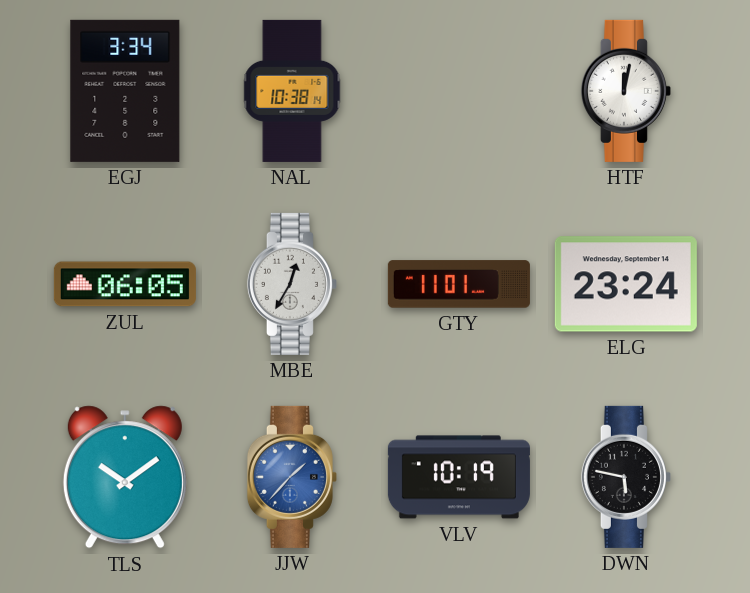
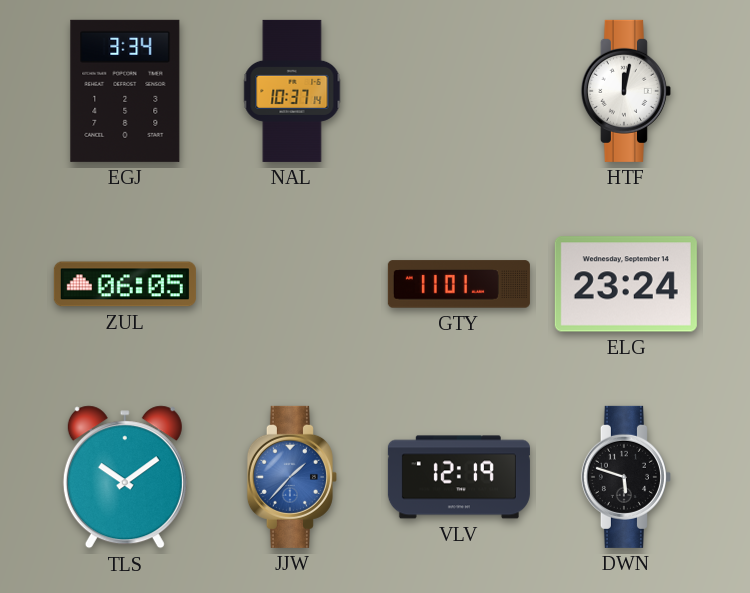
NAL: 10:38 -> 10:37 (292, 91)
MBE: 12:35 -> none (292, 284)
VLV: 10:19 -> 12:19 (459, 477)
DWN: 5:47 -> 5:48 (626, 477)
